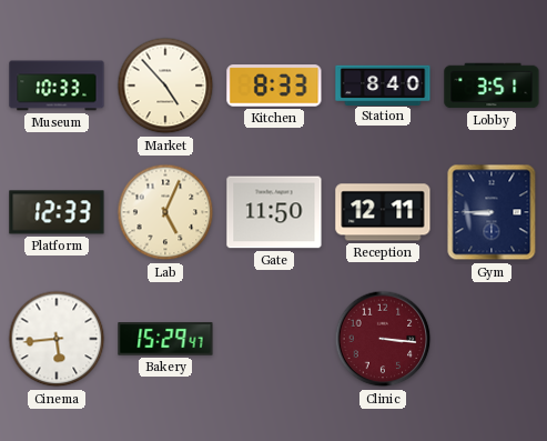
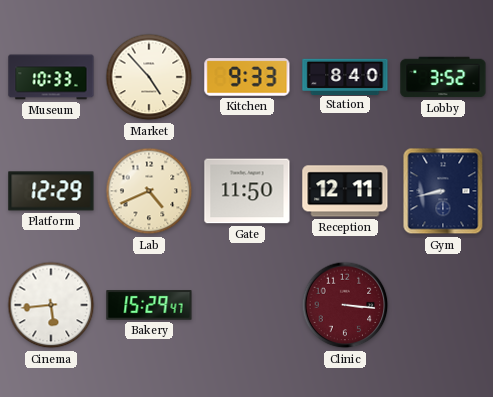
Kitchen: 8:33 -> 9:33 (247, 77)
Lobby: 3:51 -> 3:52 (443, 77)
Platform: 12:33 -> 12:29 (51, 191)
Lab: 5:04 -> 4:41 (149, 191)
Gym: 8:45 -> 8:43 (443, 191)
